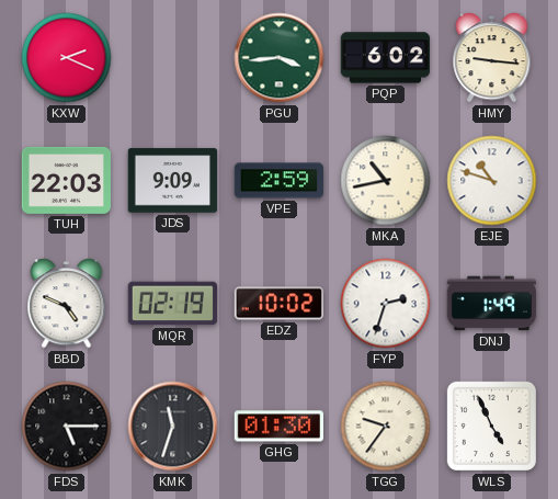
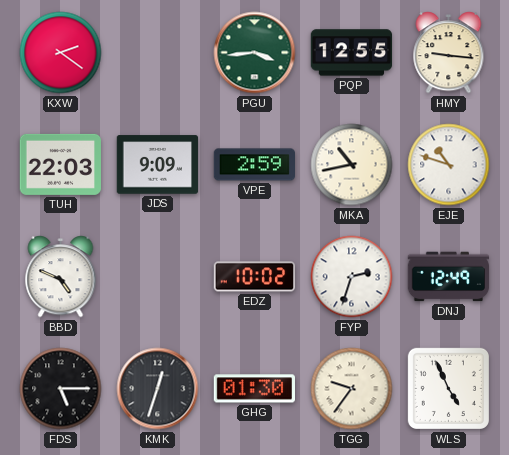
KXW: 2:19 -> 2:21 (61, 53)
PQP: 6:02 -> 12:55 (352, 53)
MQR: 02:19 -> none (173, 304)
DNJ: 1:49 -> 12:49 (449, 277)
KMK: 11:33 -> 12:33 (158, 389)
